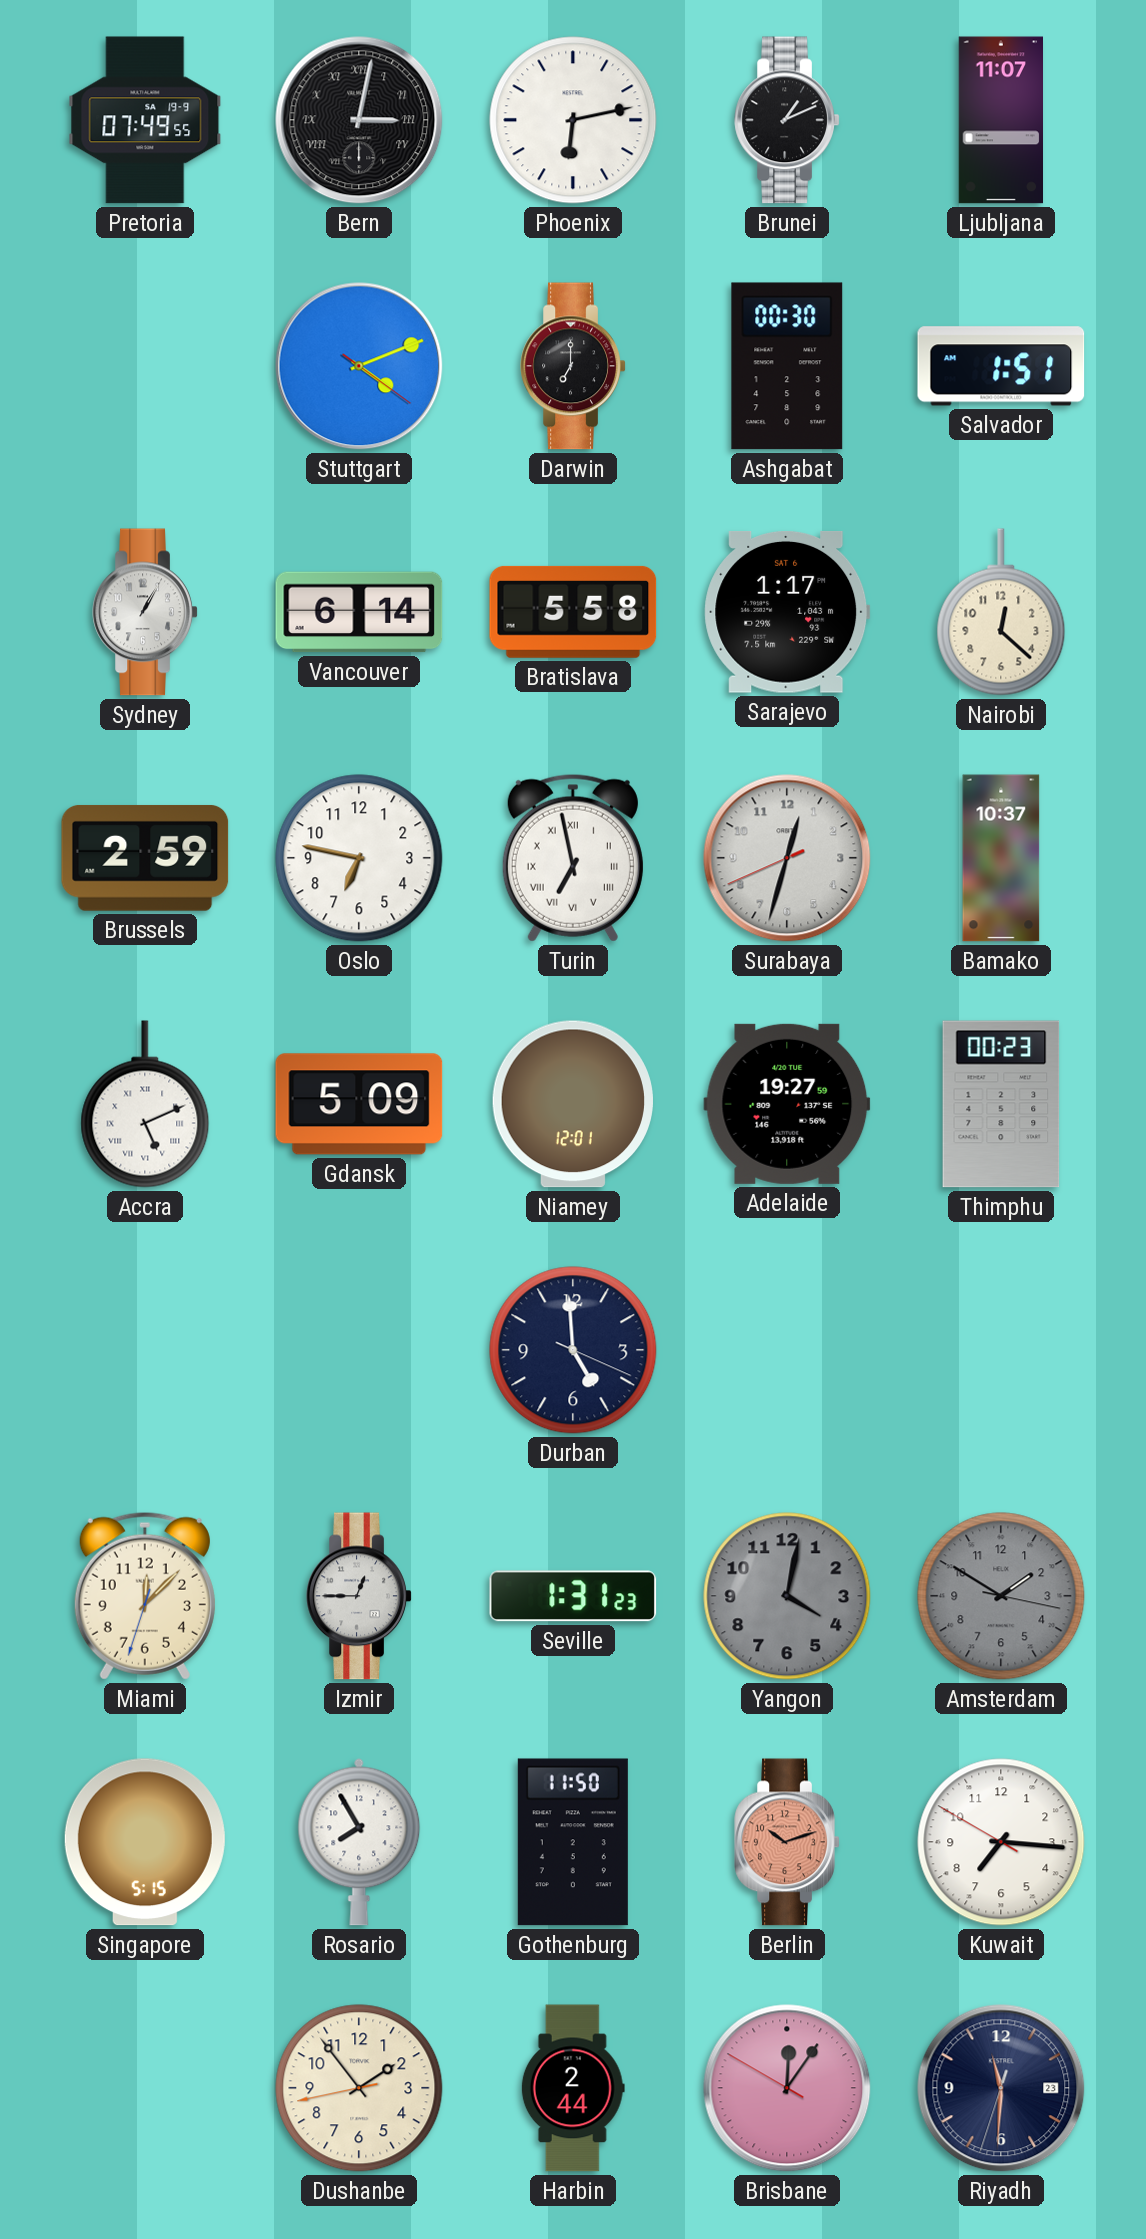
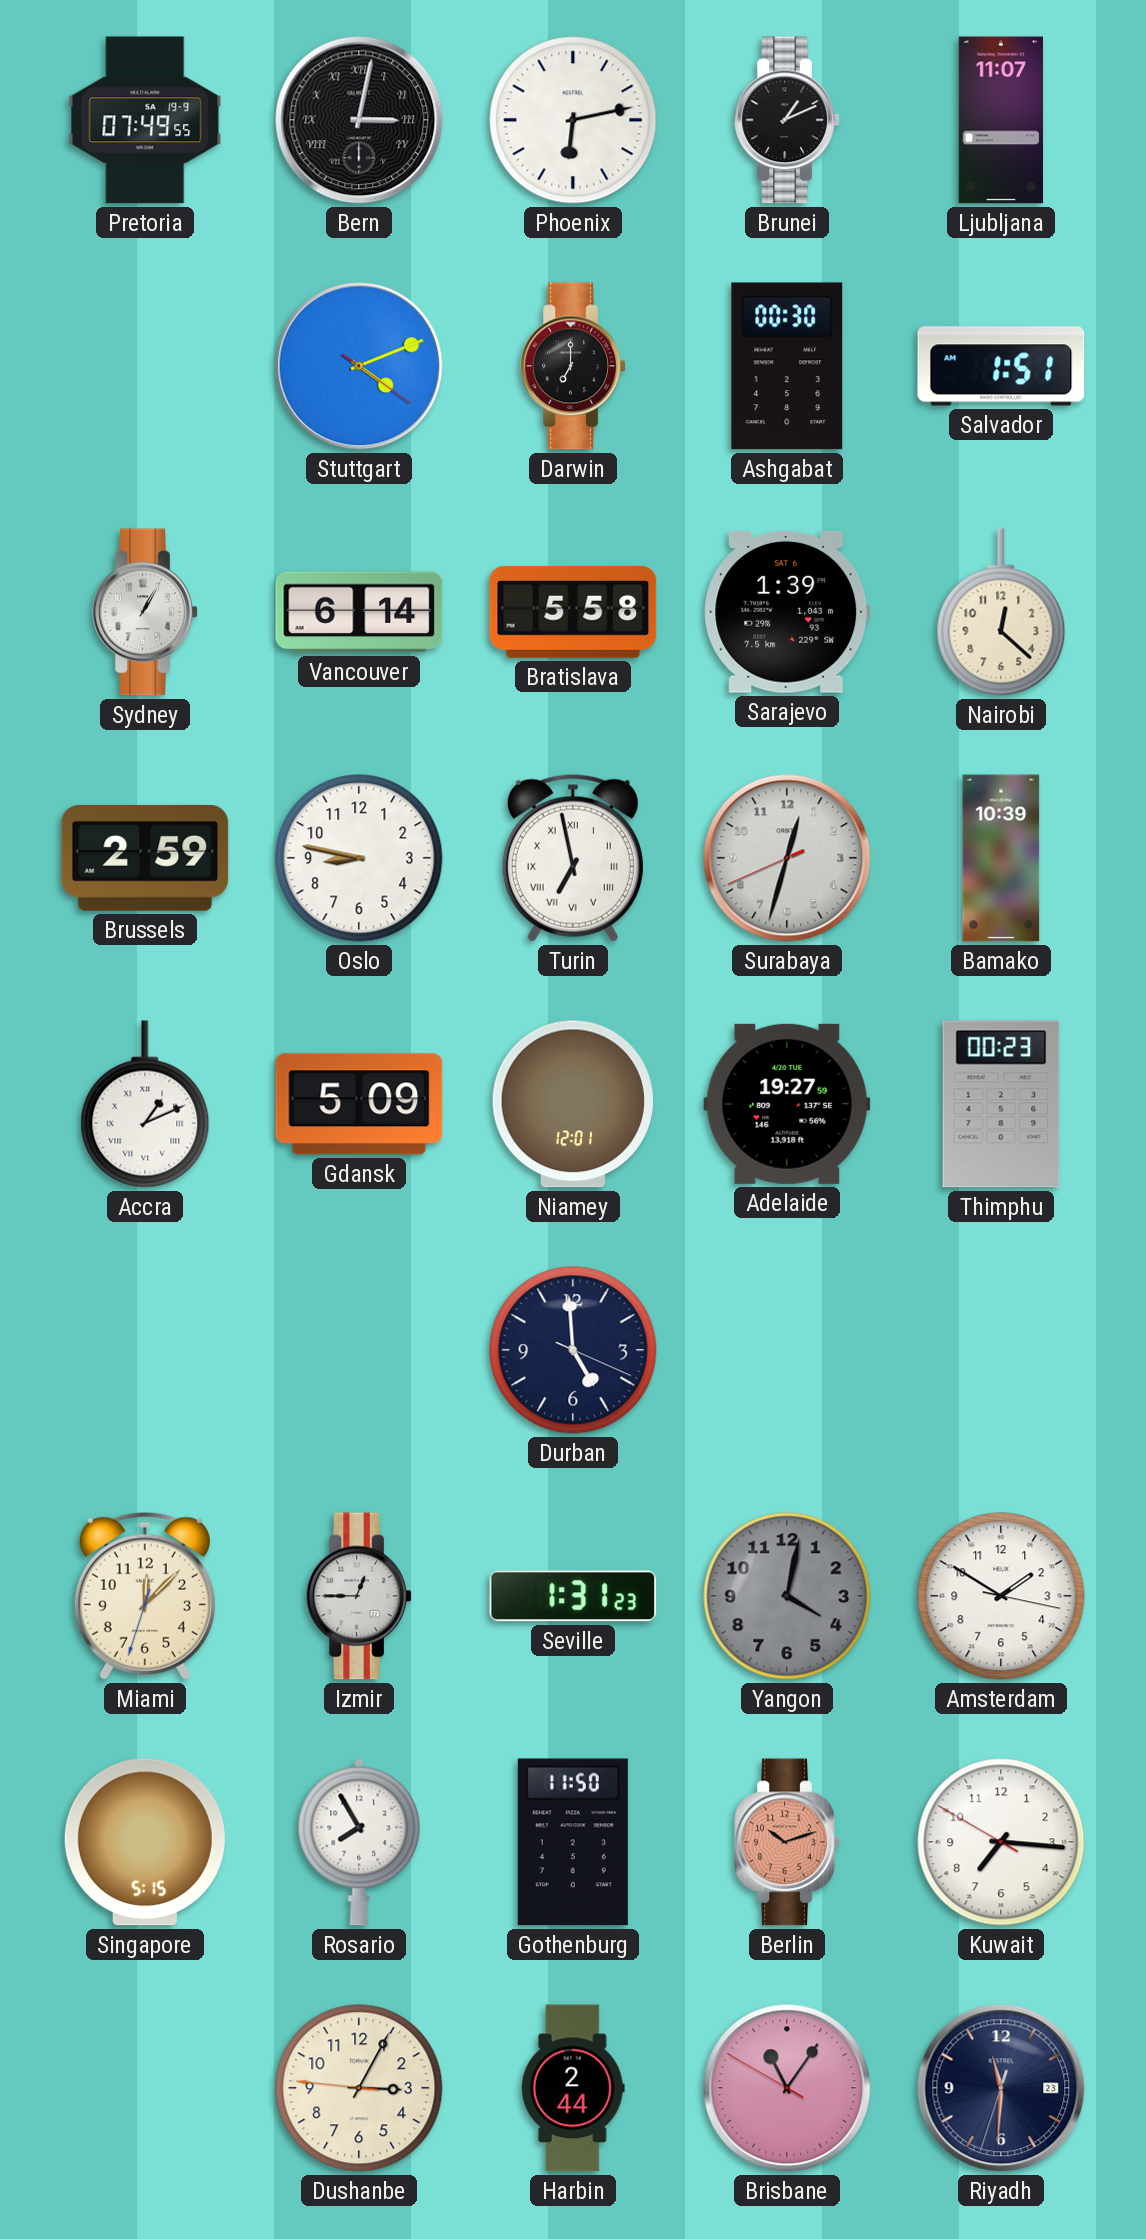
Sarajevo: 1:17 -> 1:39 (787, 612)
Oslo: 6:47 -> 8:47 (359, 858)
Bamako: 10:37 -> 10:39 (1001, 858)
Accra: 5:11 -> 1:11 (145, 1104)
Amsterdam dial: grey -> white (1001, 1596)
Dushanbe: 1:53 -> 3:04 (359, 2088)
Brisbane: 12:05 -> 11:05 (787, 2088)
